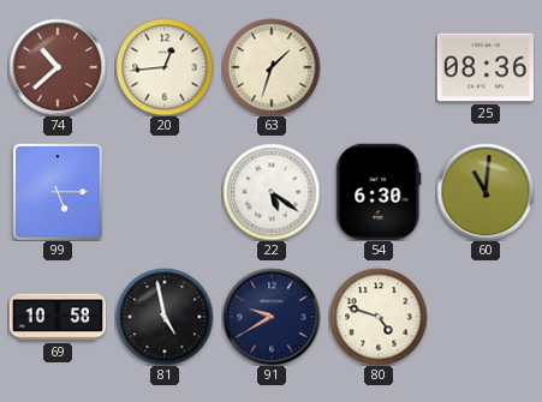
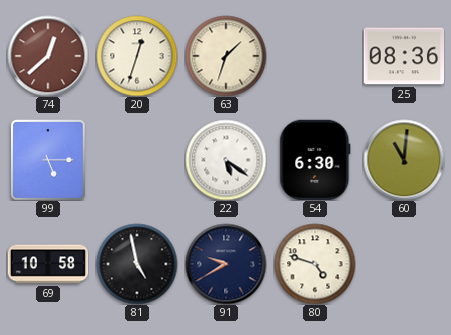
74: 10:38 -> 12:38 (48, 56)
20: 12:44 -> 12:33 (137, 56)
